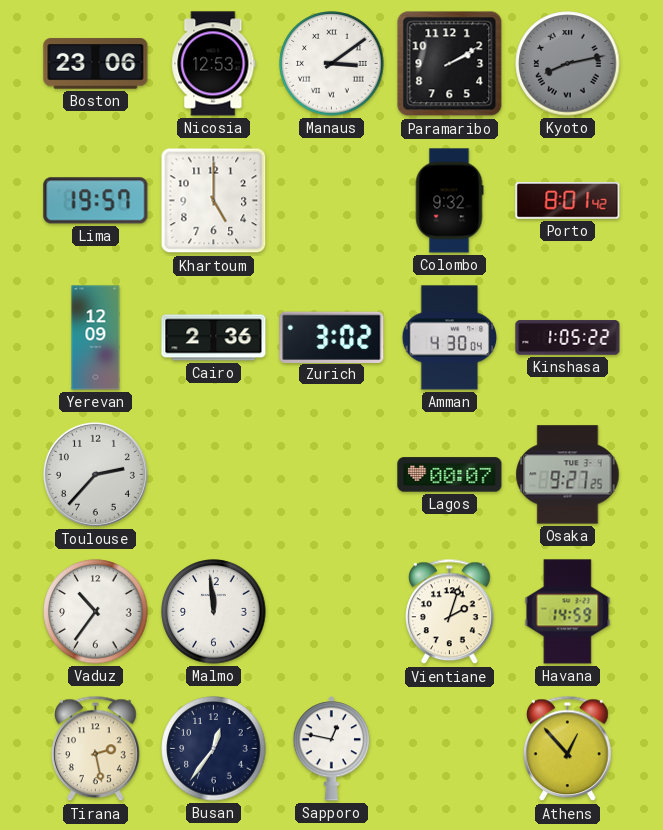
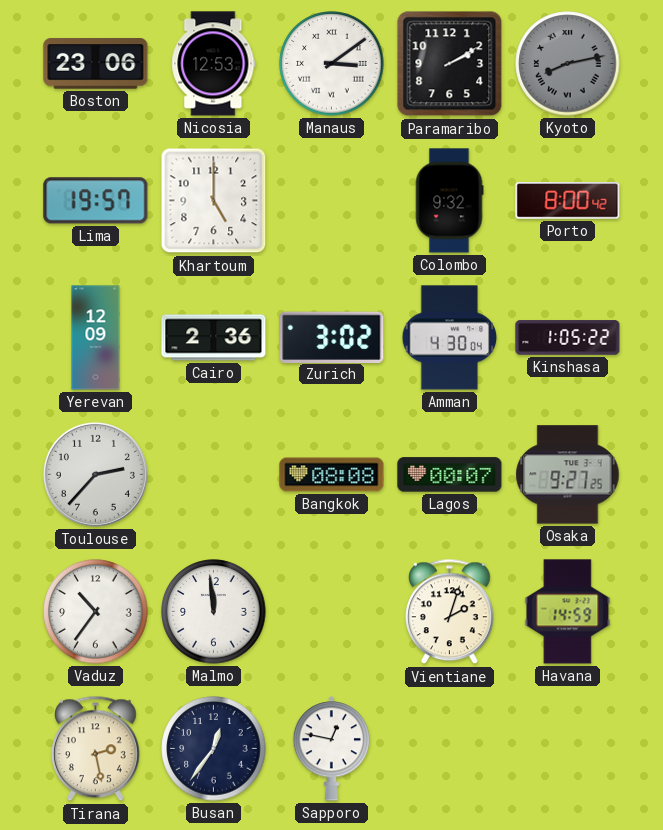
Porto: 8:01 -> 8:00 (568, 201)
Bangkok: none -> 08:08 (332, 475)
Athens: 12:53 -> none (568, 749)
